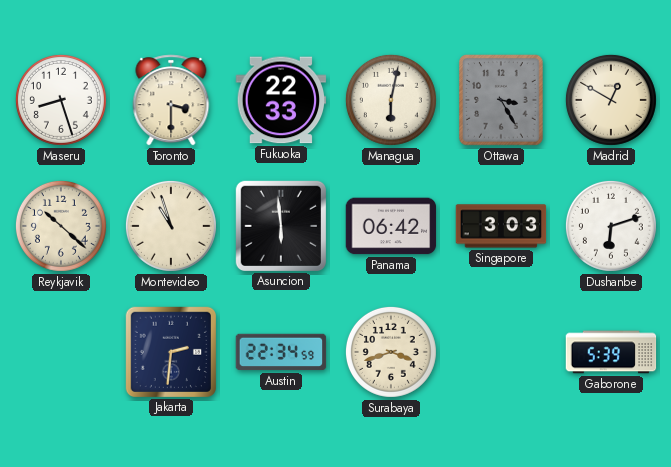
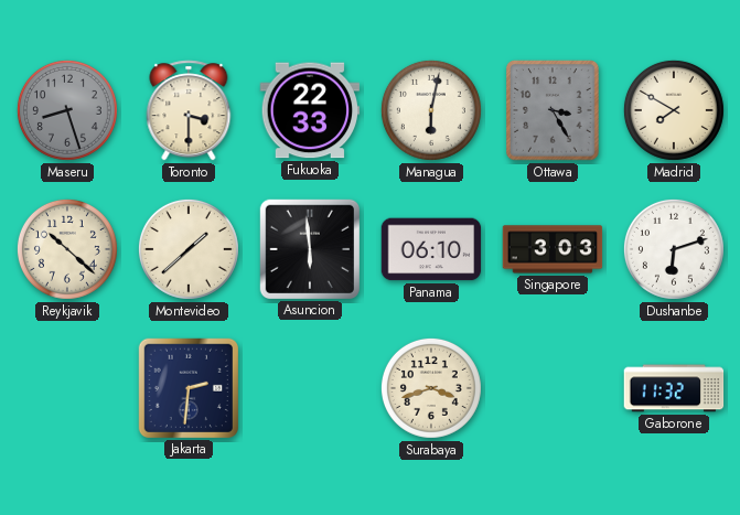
Maseru dial: white -> grey (67, 110)
Madrid: 12:50 -> 7:50 (674, 110)
Montevideo: 10:57 -> 1:38 (189, 249)
Panama: 06:42 -> 06:10 (431, 249)
Austin: 22:34 -> none (281, 352)
Gaborone: 5:39 -> 11:32 (674, 388)
